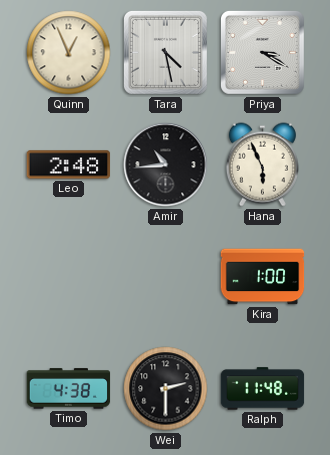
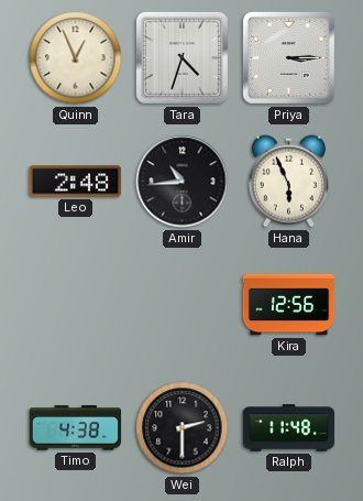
Tara: 4:28 -> 4:33 (182, 57)
Priya: 3:20 -> 3:15 (288, 57)
Kira: 1:00 -> 12:56 (289, 305)
